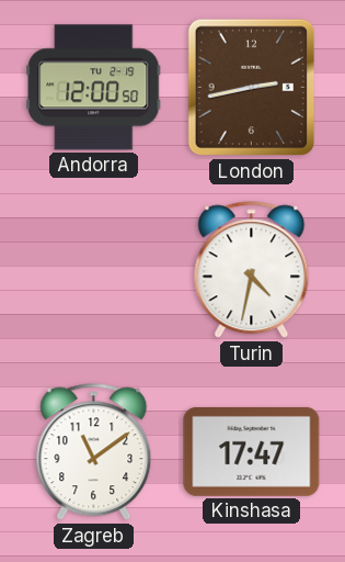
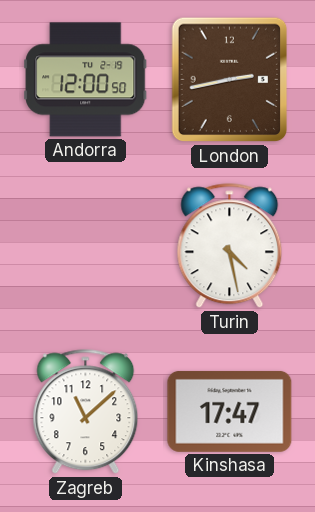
Turin: 4:32 -> 4:28 (230, 246)
Zagreb: 11:09 -> 11:08 (86, 412)
